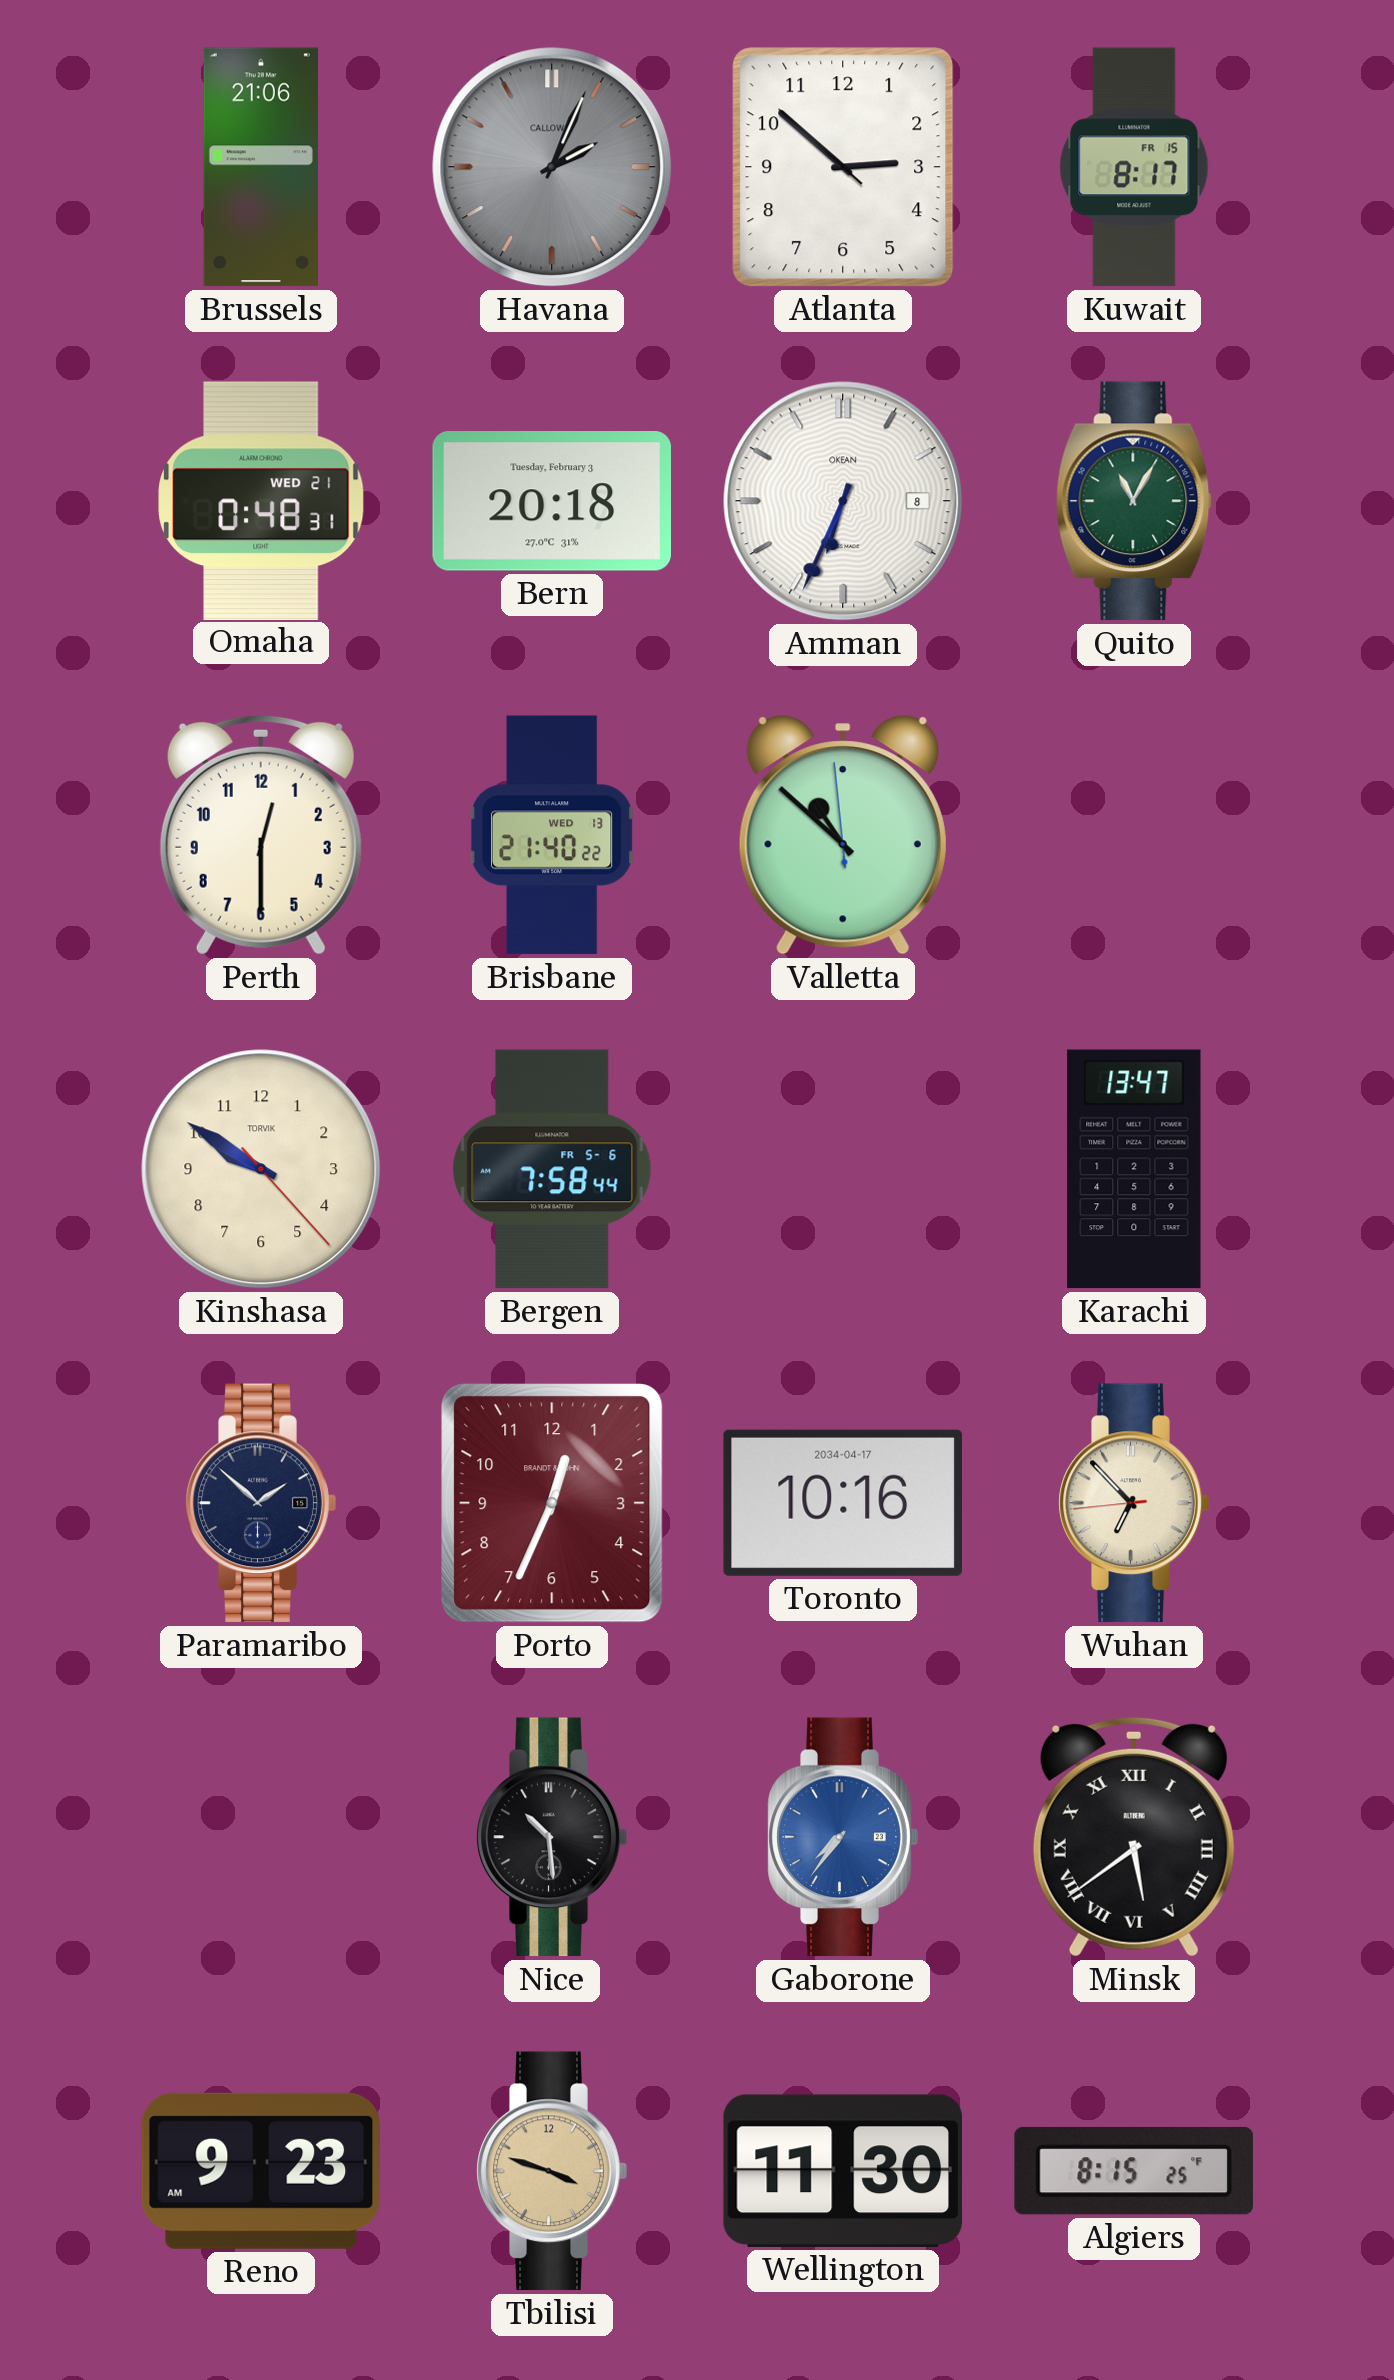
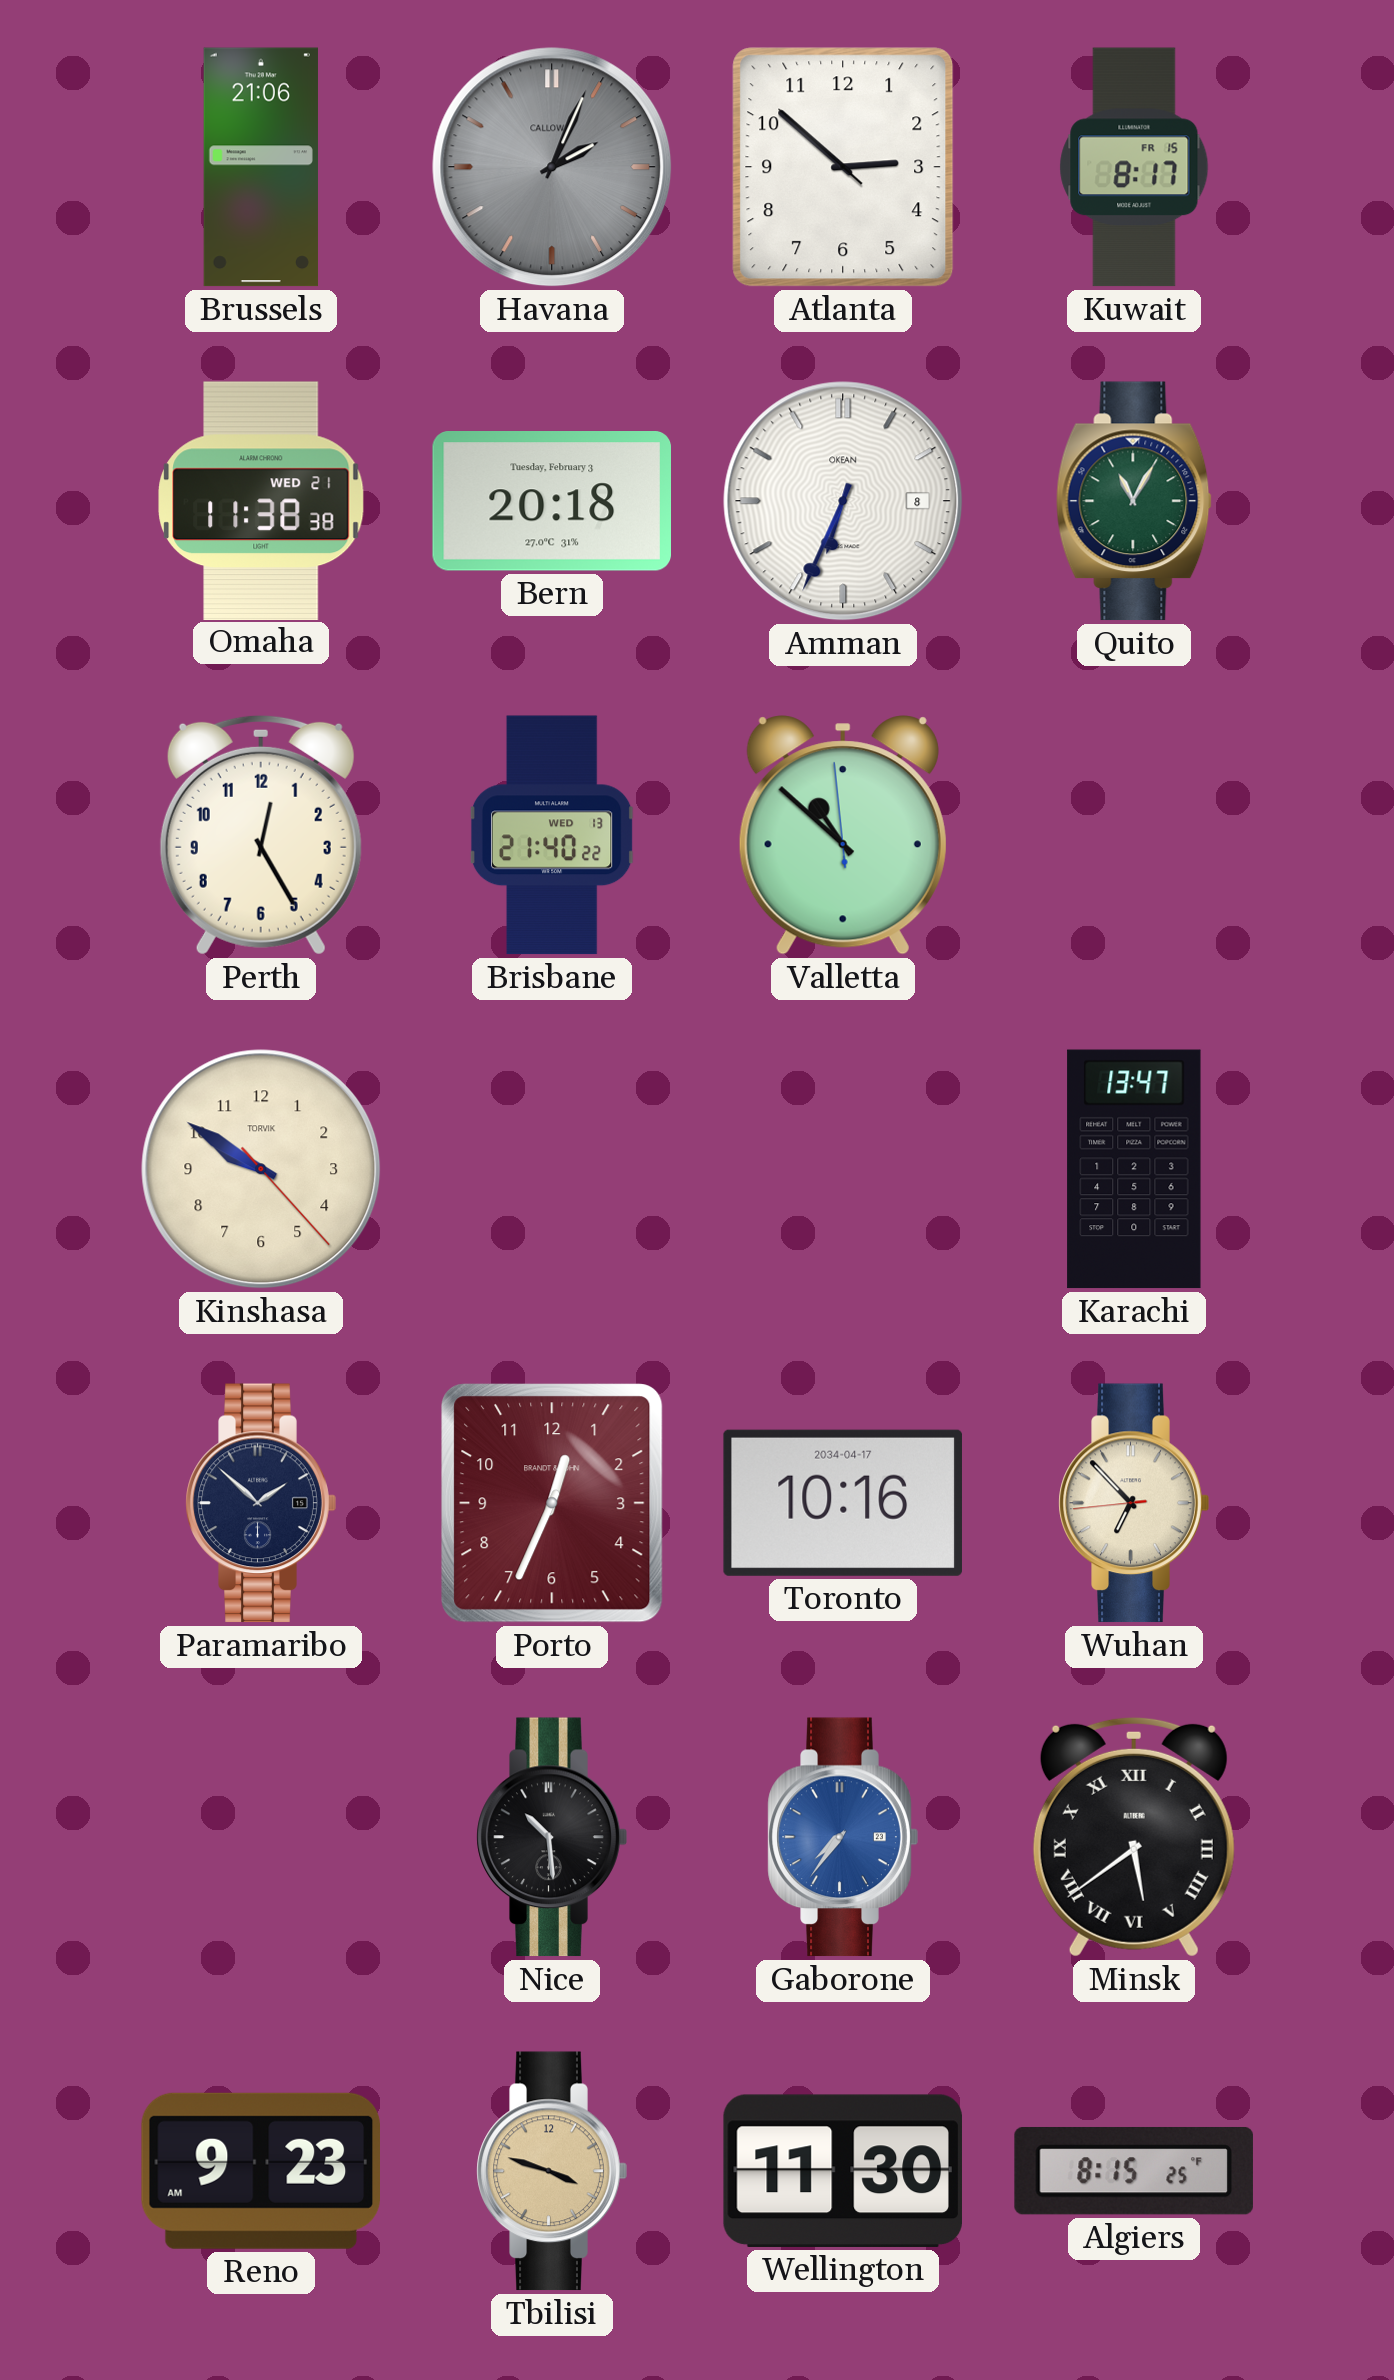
Omaha: 0:48 -> 11:38 (261, 500)
Perth: 12:30 -> 12:25 (261, 835)
Bergen: 7:58 -> none (552, 1169)
